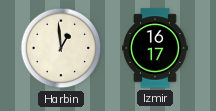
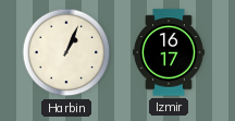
Harbin: 12:59 -> 1:04 (66, 52)
